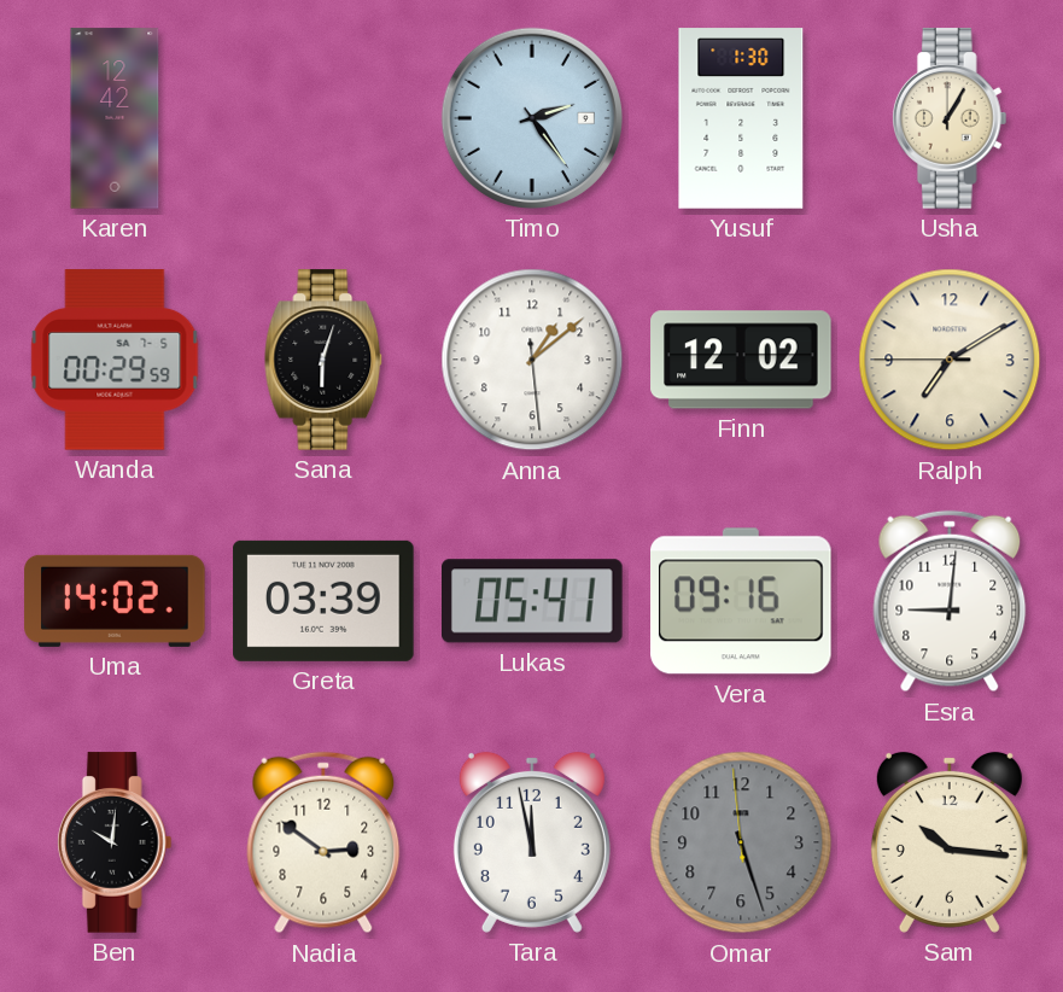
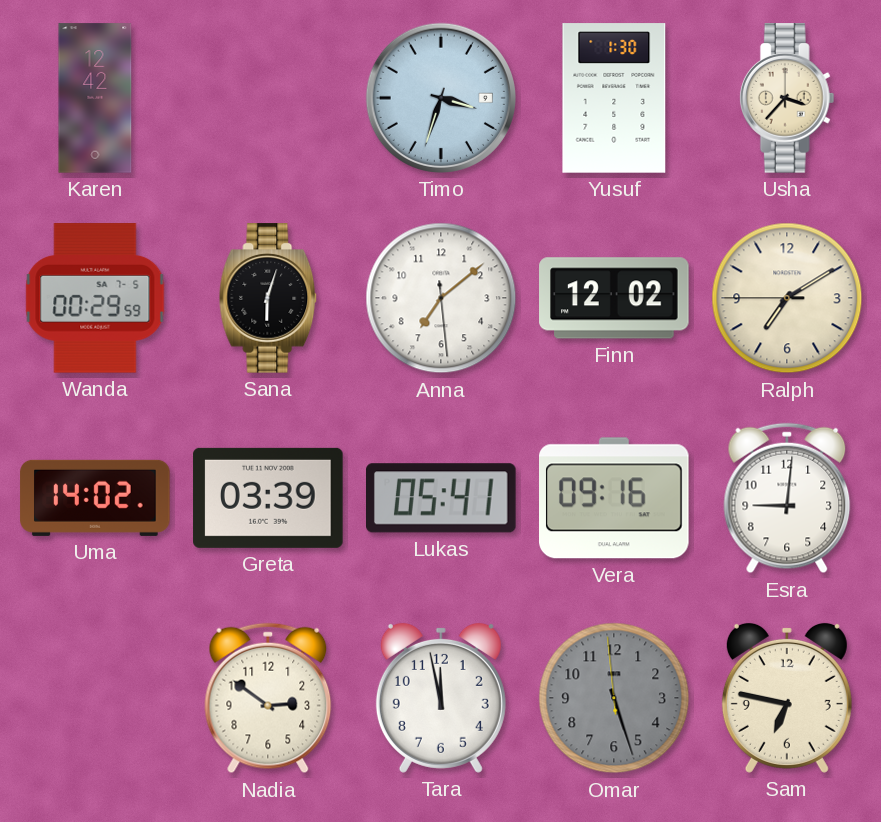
Timo: 2:24 -> 3:33 (441, 98)
Usha: 1:05 -> 3:37 (787, 98)
Anna: 1:08 -> 7:08 (441, 298)
Ben: 10:01 -> none (115, 842)
Sam: 10:16 -> 6:47 (787, 698)
